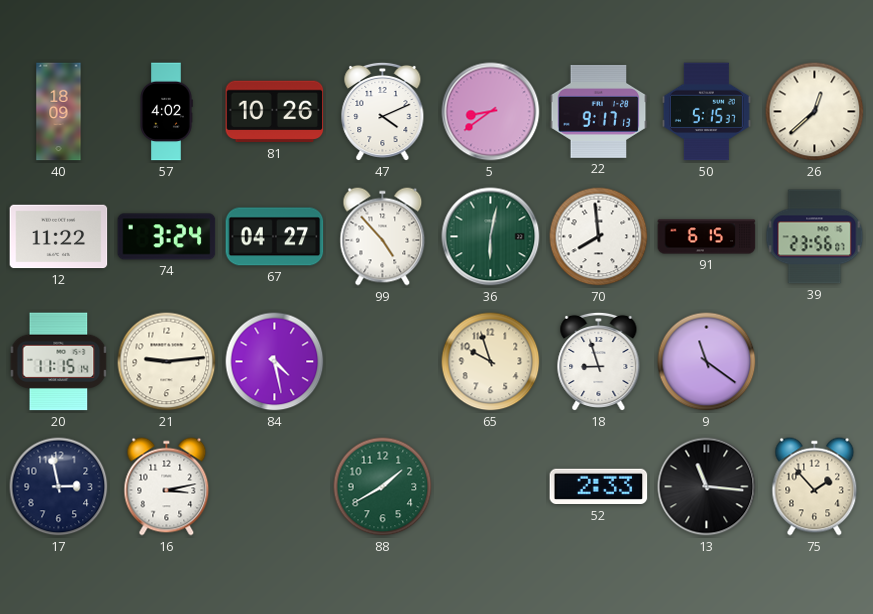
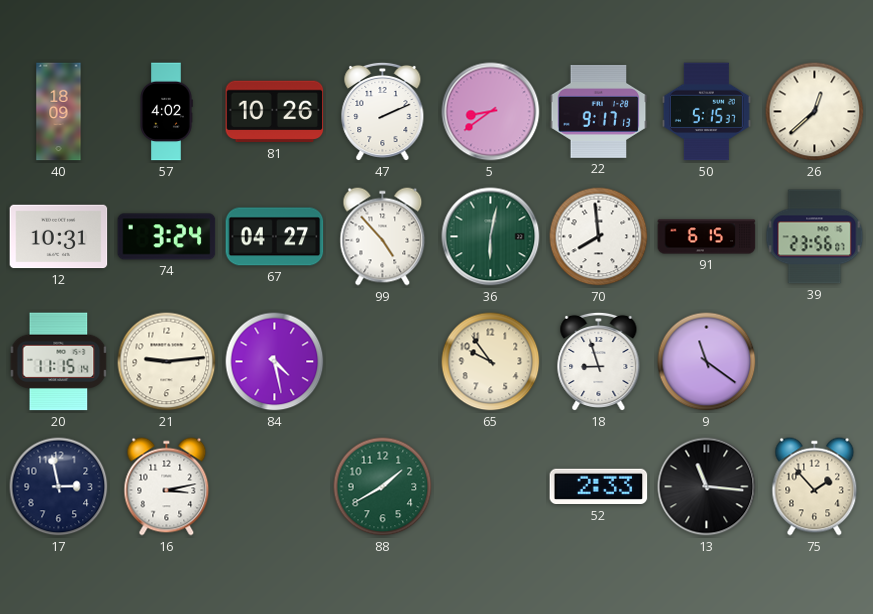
47: 4:11 -> 2:11 (383, 112)
12: 11:22 -> 10:31 (59, 237)
65: 9:57 -> 9:54 (491, 362)
